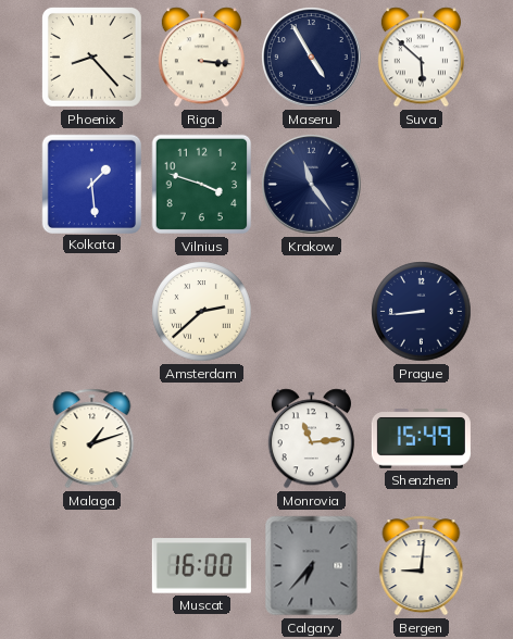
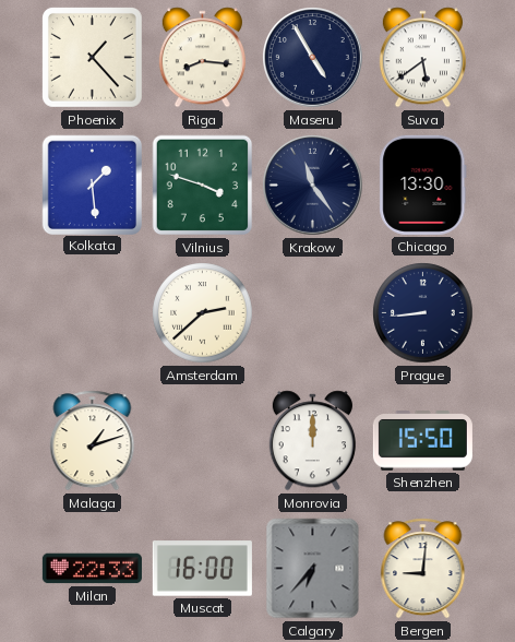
Phoenix: 8:23 -> 1:23 (92, 57)
Riga: 3:16 -> 8:16 (202, 58)
Suva: 5:52 -> 5:39 (422, 58)
Chicago: none -> 13:30 (423, 185)
Monrovia: 11:14 -> 12:00 (312, 441)
Shenzhen: 15:49 -> 15:50 (422, 441)
Milan: none -> 22:33 (92, 569)
